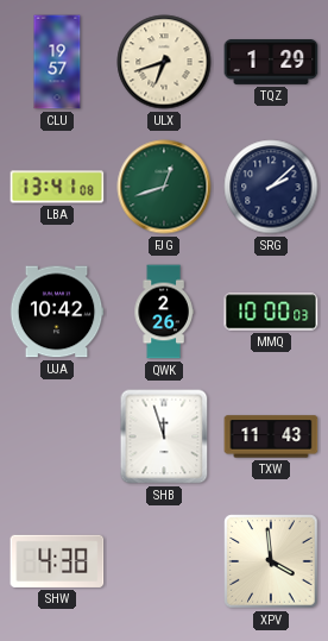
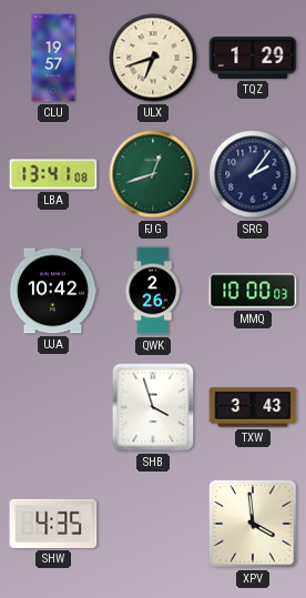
SRG: 2:08 -> 2:06 (253, 174)
SHB: 11:57 -> 3:57 (153, 407)
TXW: 11:43 -> 3:43 (253, 407)
SHW: 4:38 -> 4:35 (53, 524)
